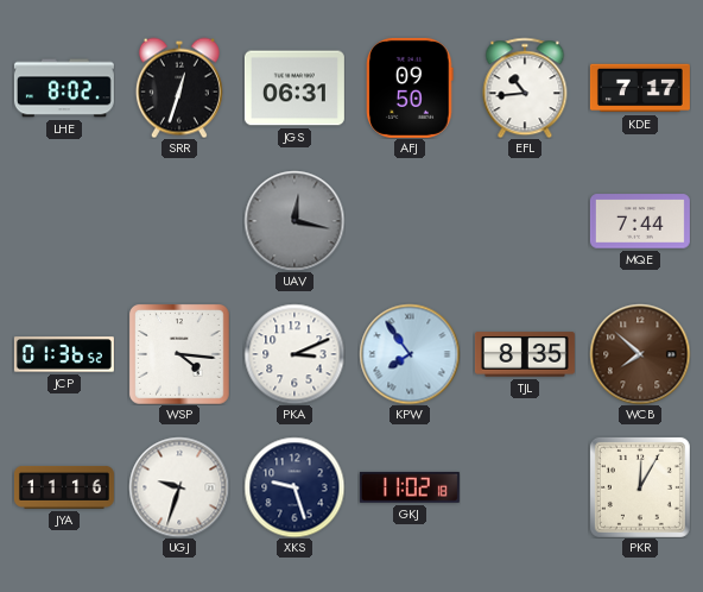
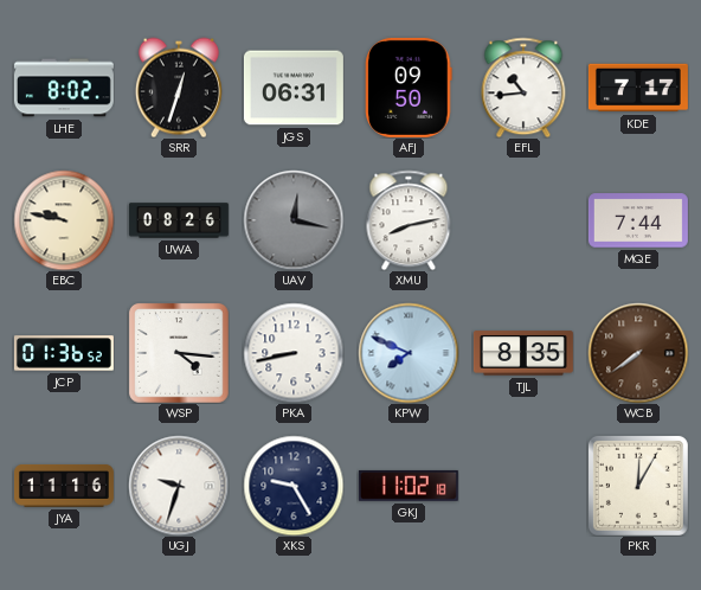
EBC: none -> 9:47 (64, 220)
UWA: none -> 08:26 (179, 220)
XMU: none -> 8:13 (409, 220)
PKA: 3:11 -> 8:43 (294, 353)
KPW: 7:54 -> 7:49 (409, 353)
WCB: 7:52 -> 7:39 (638, 353)
XKS: 9:27 -> 9:25 (294, 486)
